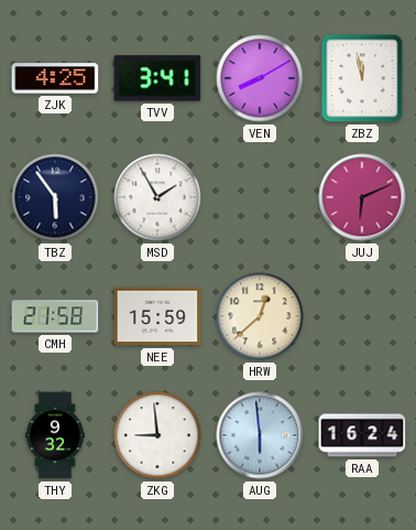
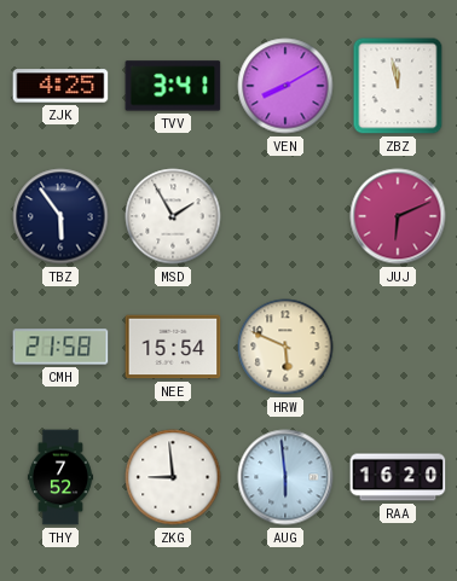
NEE: 15:59 -> 15:54 (173, 347)
HRW: 12:38 -> 5:49 (285, 347)
THY: 9:32 -> 7:52 (60, 477)
RAA: 16:24 -> 16:20 (398, 477)
